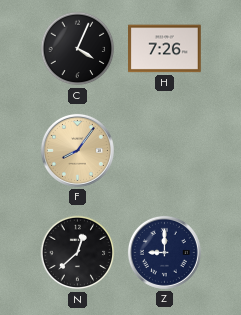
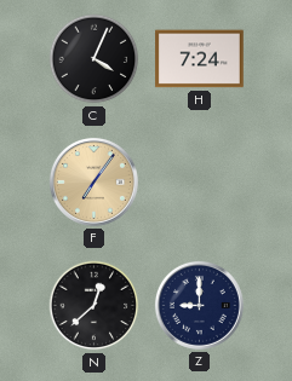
H: 7:26 -> 7:24 (200, 59)
F: 8:06 -> 7:06 (93, 181)
